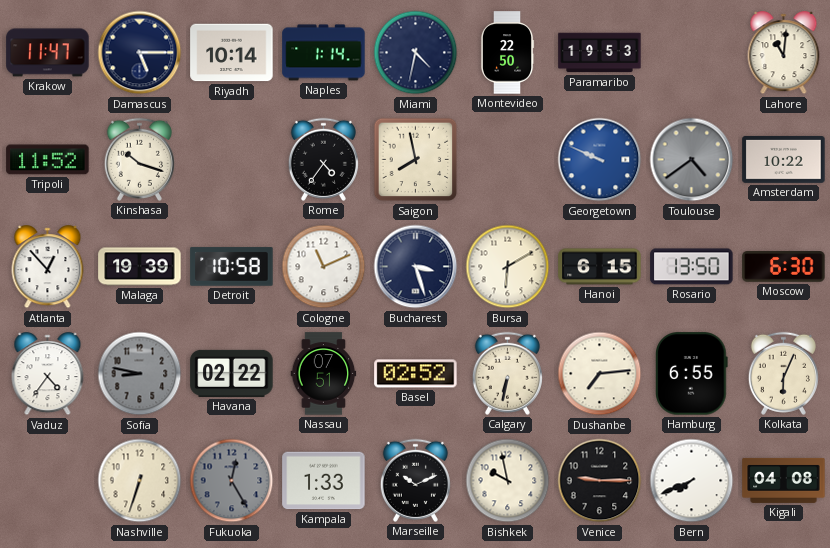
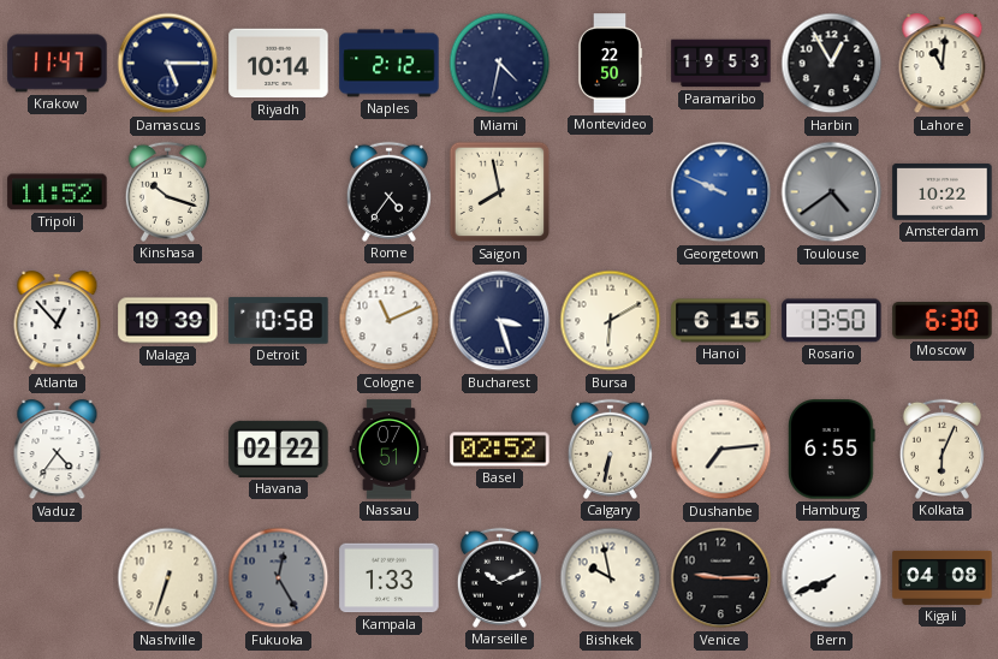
Naples: 1:14 -> 2:12 (390, 64)
Harbin: none -> 12:55 (832, 64)
Sofia: 8:47 -> none (140, 374)
